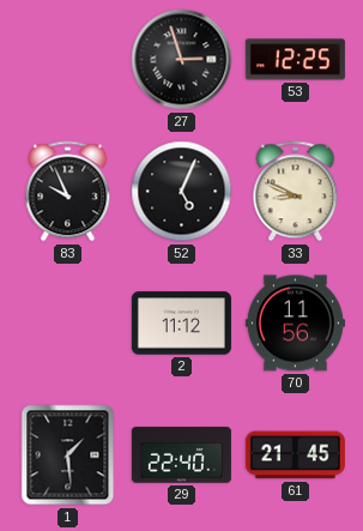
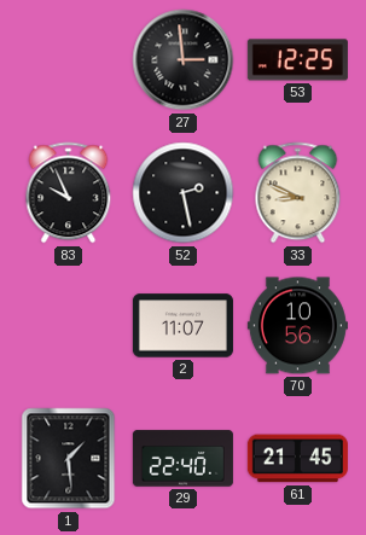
27: 2:57 -> 2:59 (184, 60)
52: 5:04 -> 2:28 (184, 193)
2: 11:12 -> 11:07 (182, 326)
70: 11:56 -> 10:56 (297, 326)
